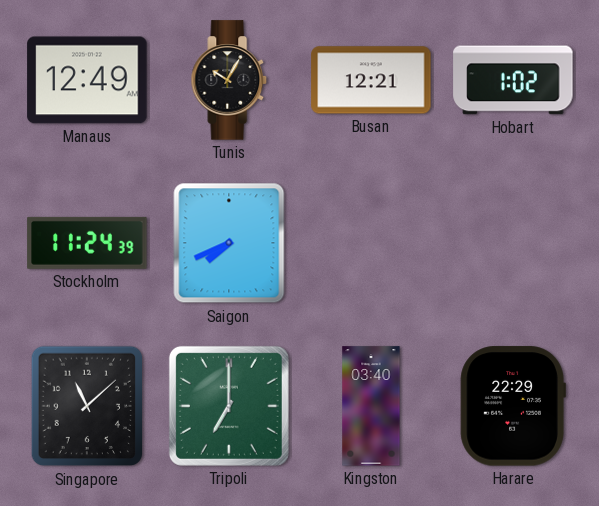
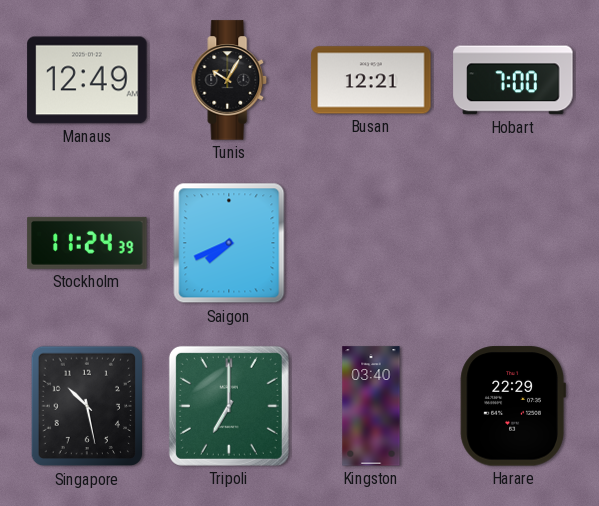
Hobart: 1:02 -> 7:00 (513, 80)
Singapore: 11:08 -> 10:28 (86, 406)
